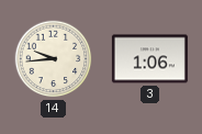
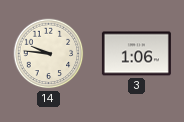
14: 9:44 -> 9:46 (49, 54)
